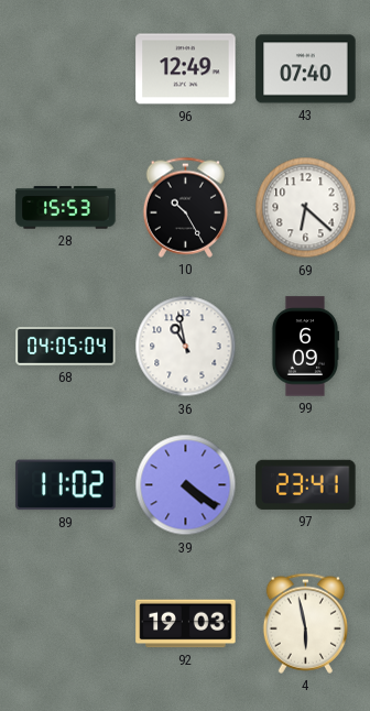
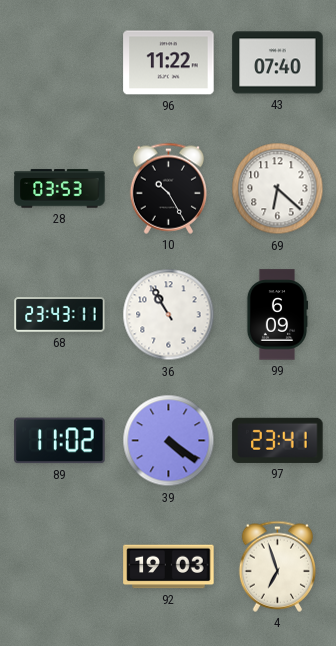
96: 12:49 -> 11:22 (169, 63)
28: 15:53 -> 03:53 (60, 189)
68: 04:05 -> 23:43 (60, 315)
36: 10:58 -> 10:55 (169, 315)
4: 5:58 -> 6:57 (277, 566)
